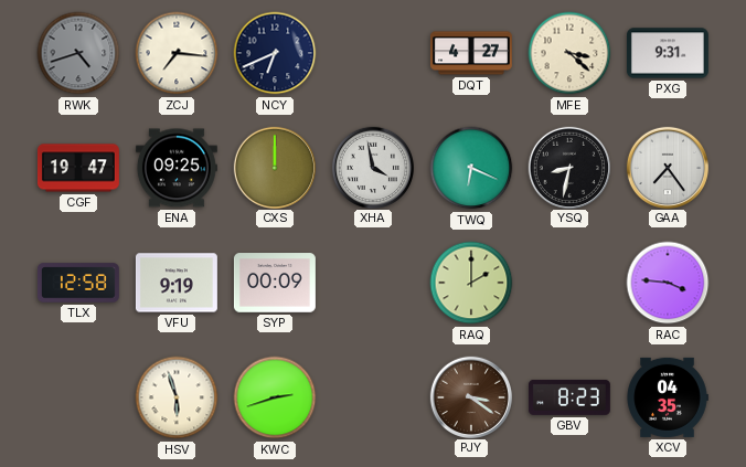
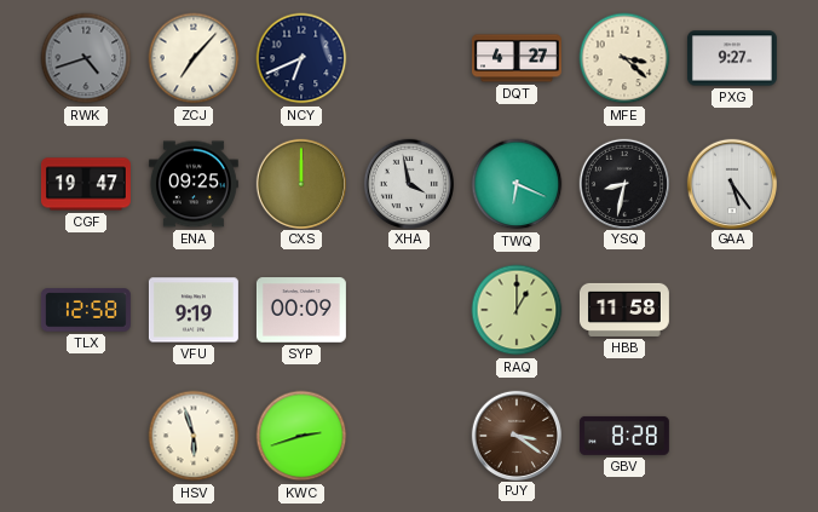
ZCJ: 7:16 -> 7:07 (194, 58)
PXG: 9:31 -> 9:27 (732, 58)
GAA: 7:24 -> 5:24 (731, 183)
RAQ: 2:00 -> 1:00 (517, 310)
HBB: none -> 11:58 (624, 310)
RAC: 3:46 -> none (668, 283)
GBV: 8:23 -> 8:28 (624, 436)
XCV: 04:35 -> none (668, 397)
